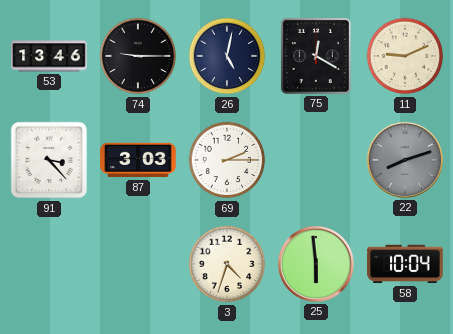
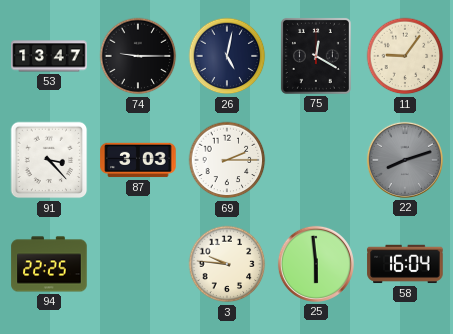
53: 13:46 -> 13:47 (49, 56)
11: 9:11 -> 9:06 (405, 56)
94: none -> 22:25 (49, 264)
3: 4:33 -> 9:46 (227, 264)
58: 10:04 -> 16:04 (405, 264)
